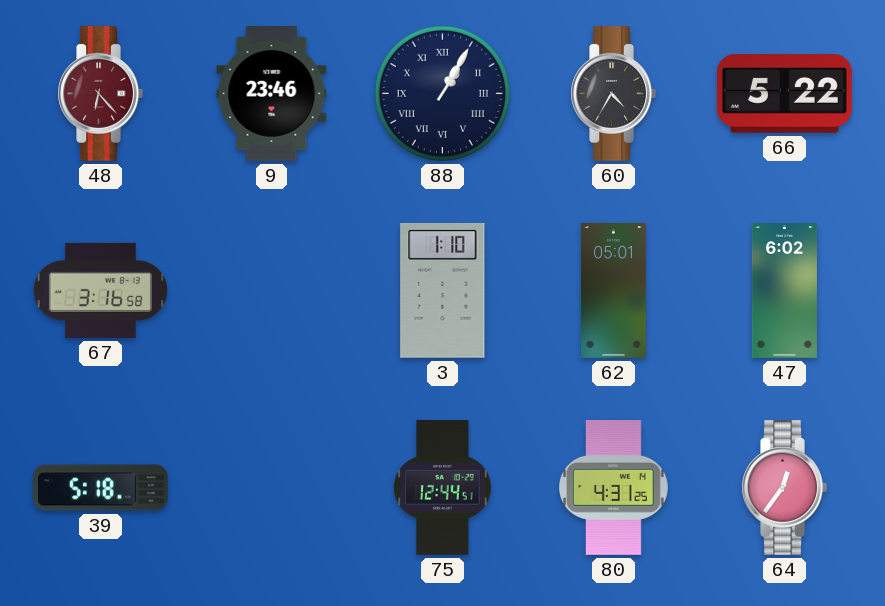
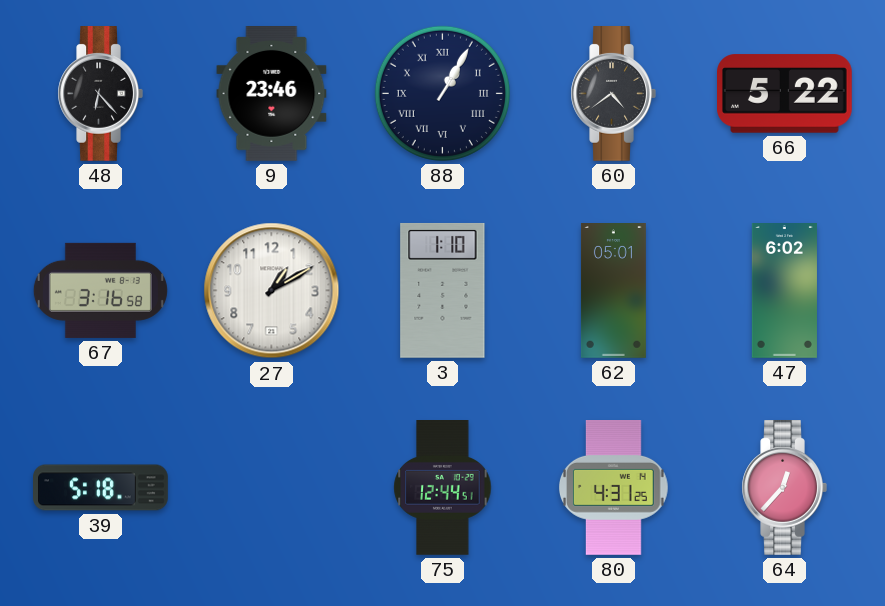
48 dial: burgundy -> black (100, 94)
60: 4:35 -> 4:39 (613, 94)
27: none -> 1:10 (272, 291)
64: 12:36 -> 12:37 (784, 488)
